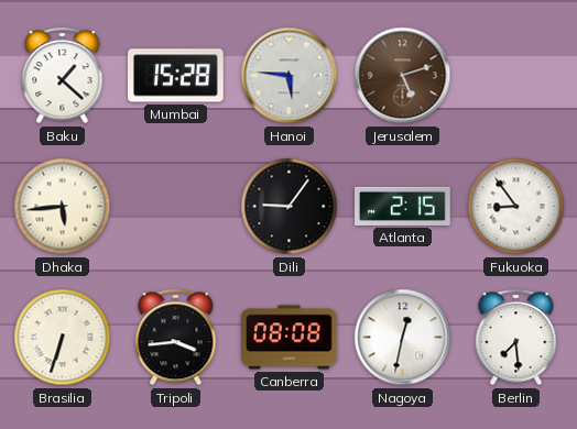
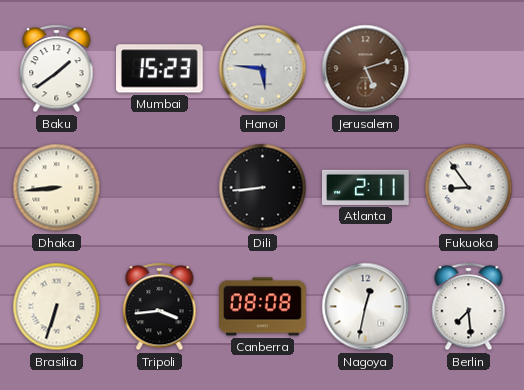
Baku: 1:22 -> 1:39 (57, 69)
Mumbai: 15:28 -> 15:23 (160, 69)
Dhaka: 5:44 -> 8:44 (57, 188)
Dili: 9:06 -> 8:44 (263, 188)
Atlanta: 2:15 -> 2:11 (366, 187)
